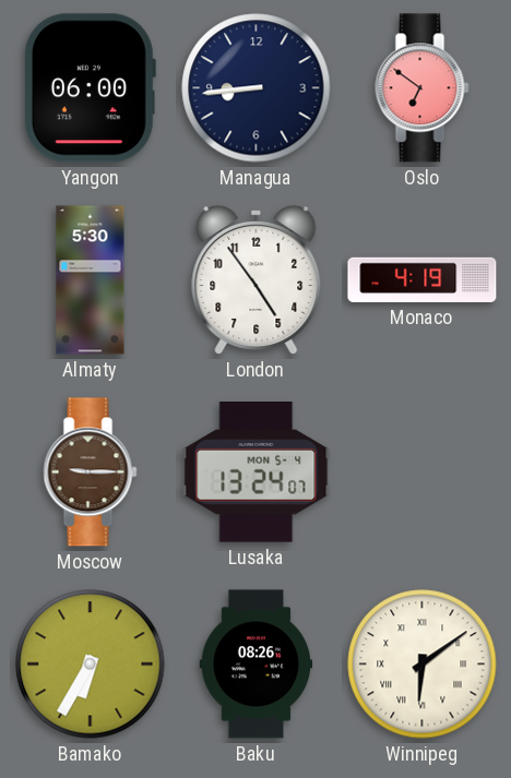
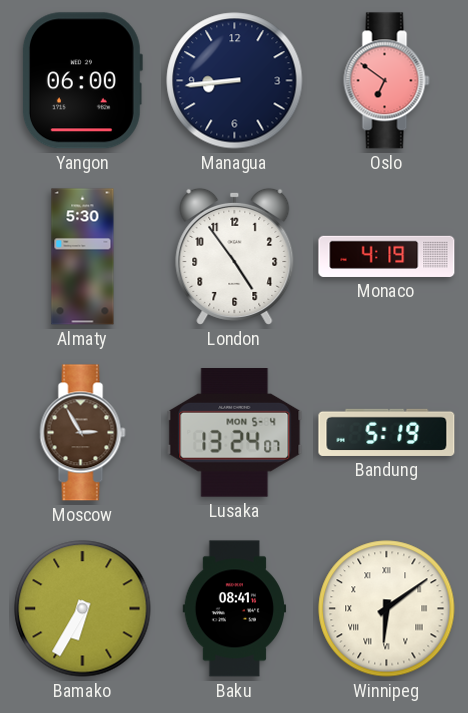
Moscow: 9:15 -> 2:55 (83, 433)
Bandung: none -> 5:19 (387, 432)
Baku: 08:26 -> 08:41 (235, 609)
